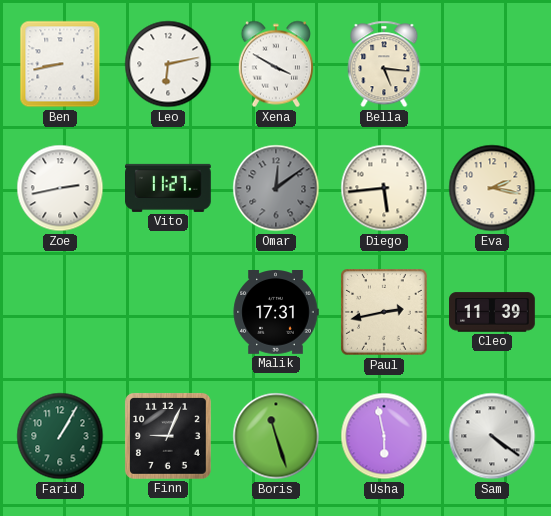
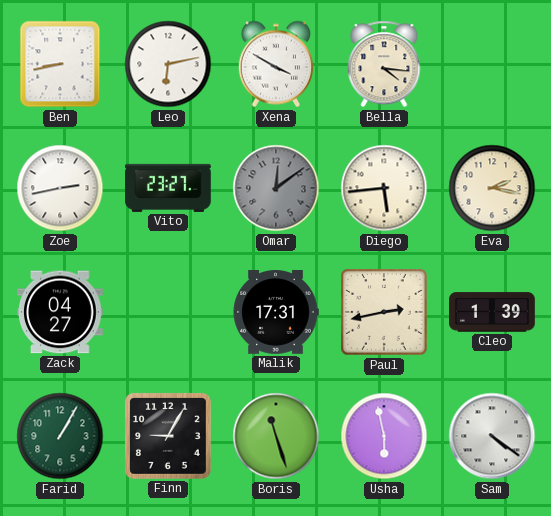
Bella: 5:16 -> 4:16 (384, 64)
Vito: 11:27 -> 23:27 (169, 188)
Zack: none -> 04:27 (61, 312)
Cleo: 11:39 -> 1:39 (492, 312)
Finn: 9:04 -> 9:05 (168, 436)
